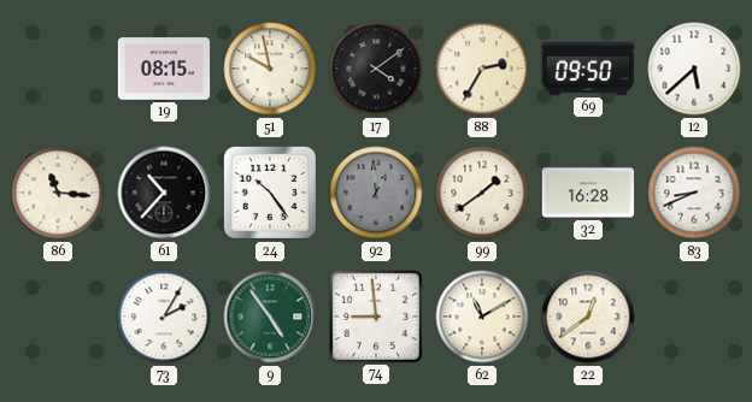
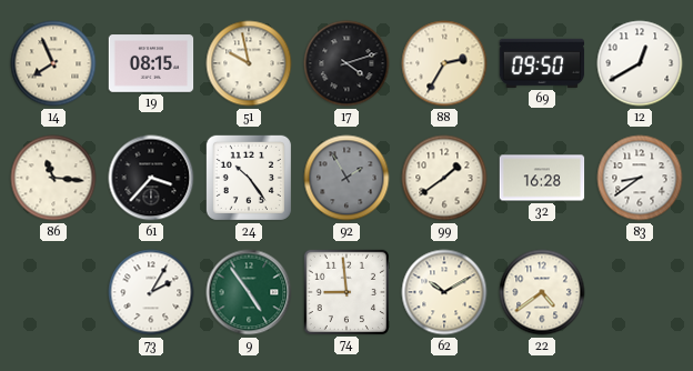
14: none -> 7:56 (53, 63)
17: 4:09 -> 4:12 (346, 63)
12: 5:38 -> 12:40 (640, 63)
61: 10:37 -> 3:37 (151, 178)
92: 12:59 -> 1:55 (346, 178)
83: 8:41 -> 8:39 (640, 178)
62: 11:10 -> 10:10 (444, 292)
22: 12:39 -> 4:39 (542, 292)
